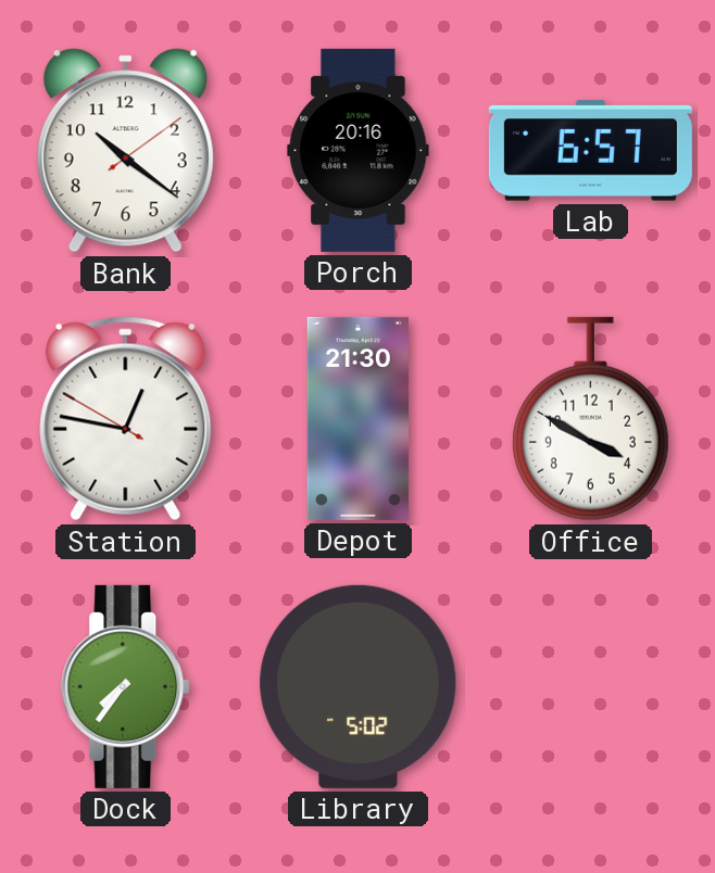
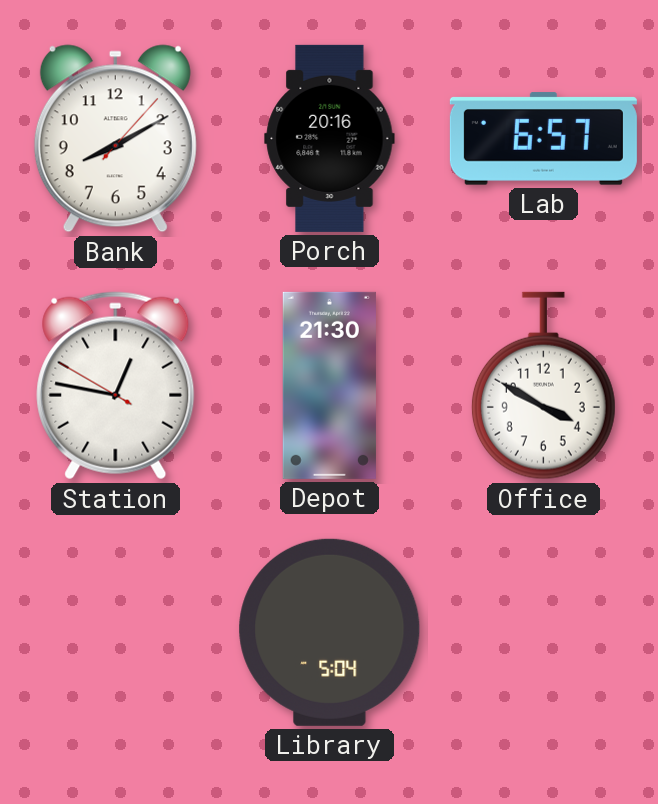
Bank: 10:21 -> 8:10 (115, 139)
Dock: 7:36 -> none (126, 686)
Library: 5:02 -> 5:04 (330, 632)
